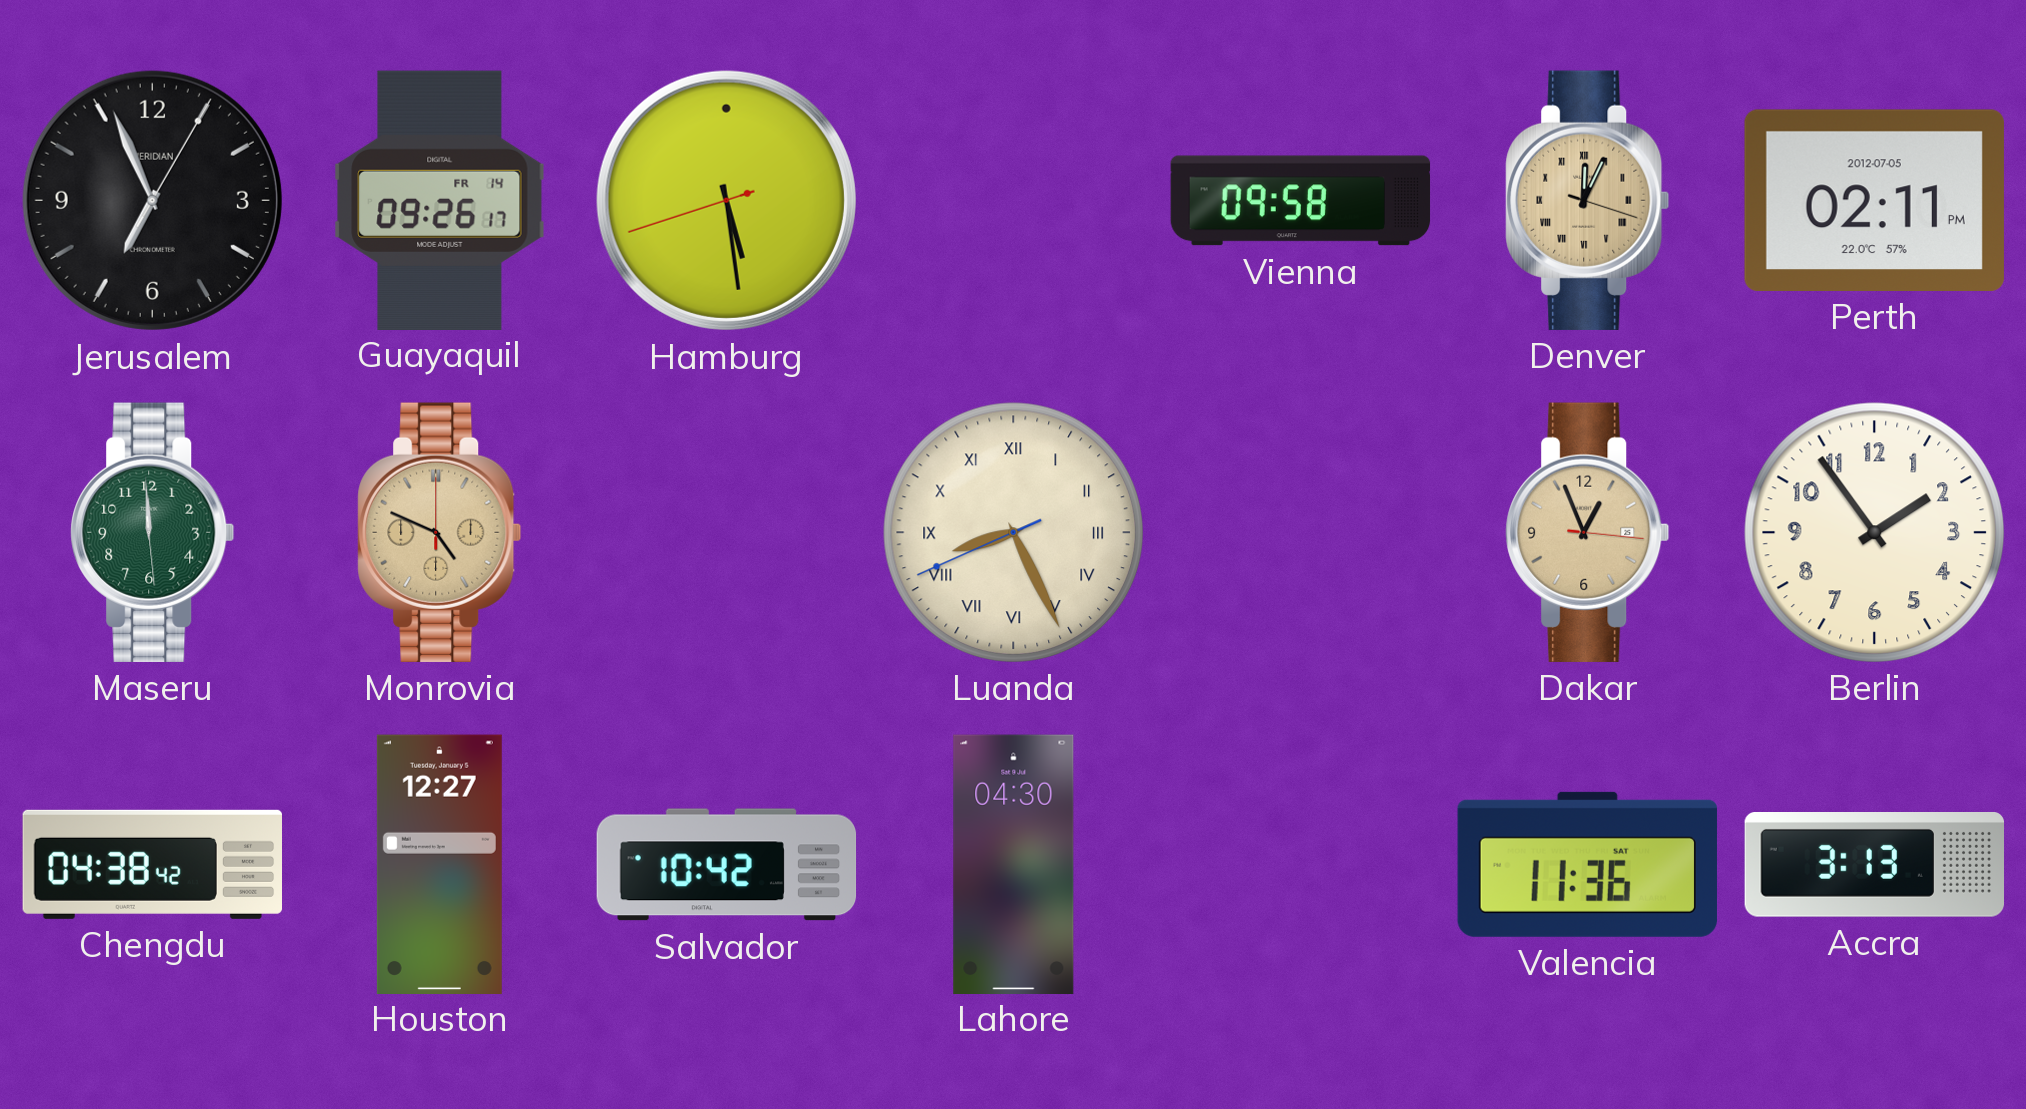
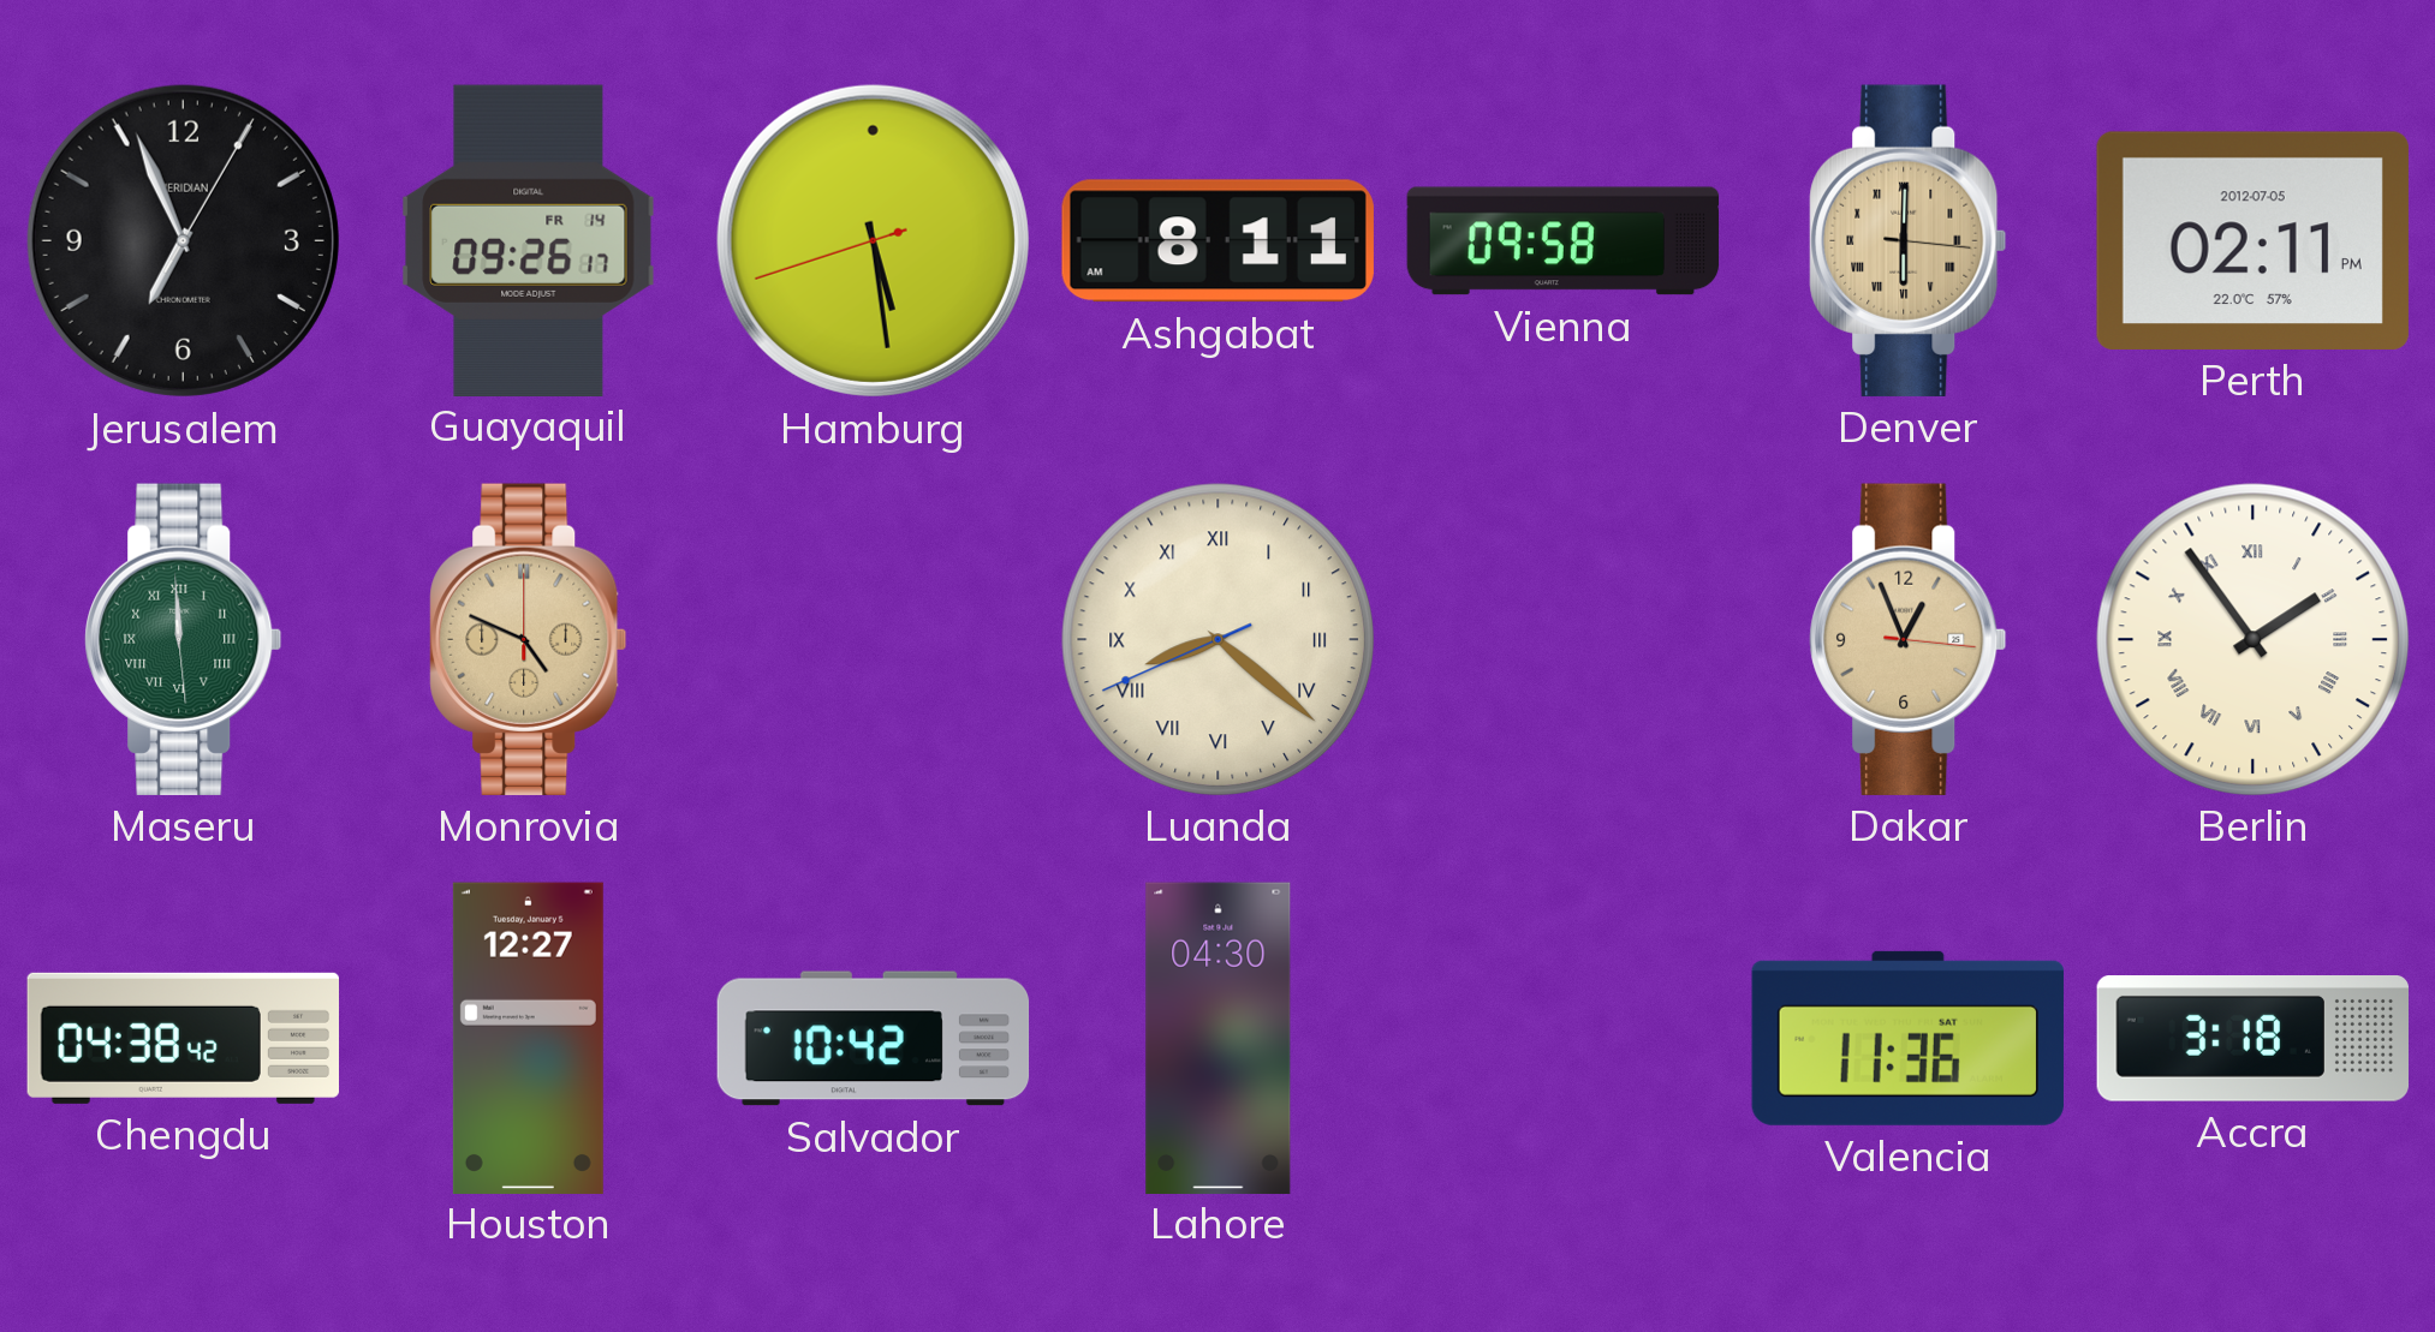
Ashgabat: none -> 8:11 (1217, 241)
Denver: 12:04 -> 6:00 (1909, 240)
Maseru numerals: Arabic -> Roman (184, 639)
Luanda: 8:25 -> 8:21 (1217, 639)
Berlin numerals: Arabic -> Roman (2252, 639)
Accra: 3:13 -> 3:18 (2252, 1039)
